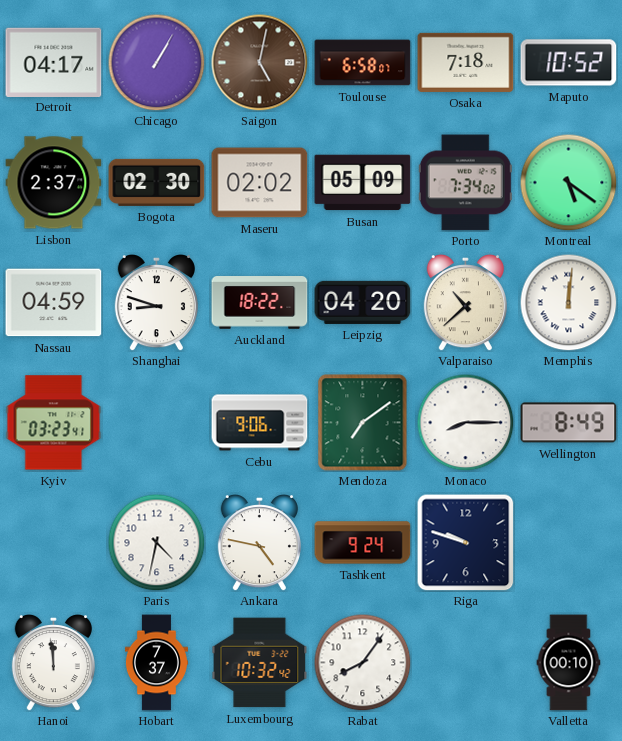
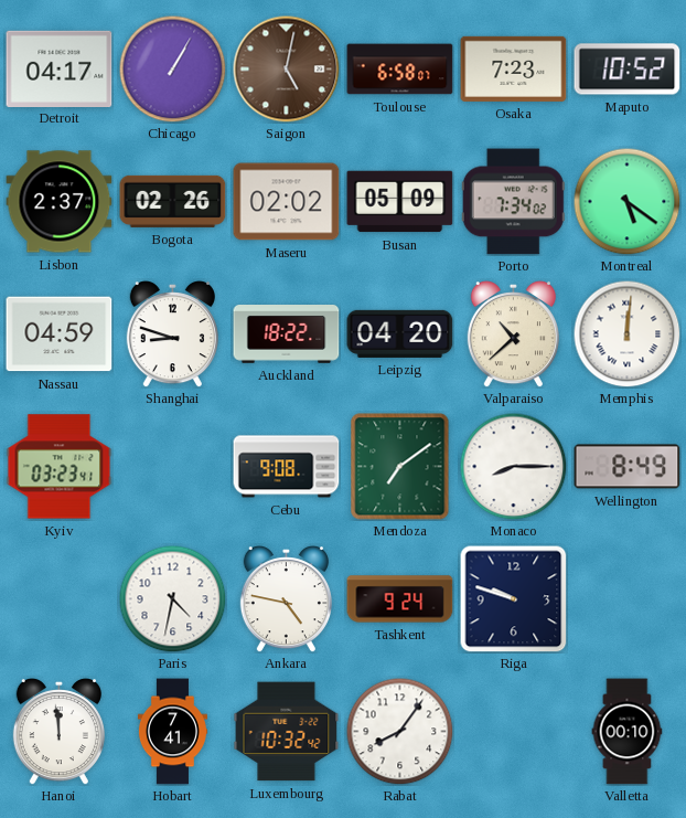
Osaka: 7:18 -> 7:23 (514, 68)
Bogota: 02:30 -> 02:26 (173, 201)
Cebu: 9:06 -> 9:08 (287, 467)
Hobart: 7:37 -> 7:41 (172, 732)
